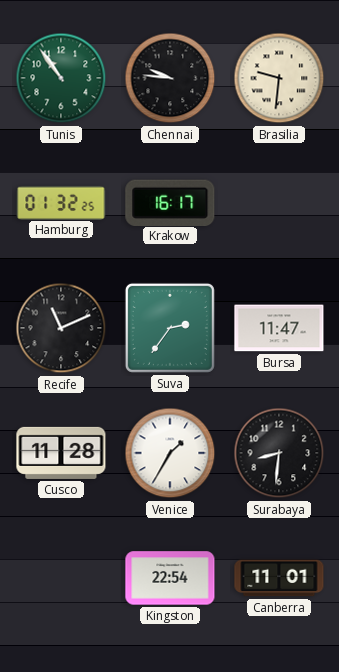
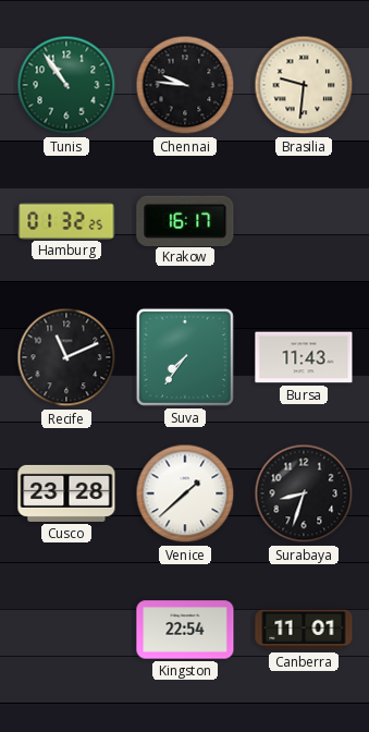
Suva: 2:36 -> 7:36 (185, 357)
Bursa: 11:47 -> 11:43 (304, 357)
Cusco: 11:28 -> 23:28 (66, 493)
Venice: 1:35 -> 1:38 (185, 493)
Surabaya: 8:31 -> 8:33 (304, 493)
